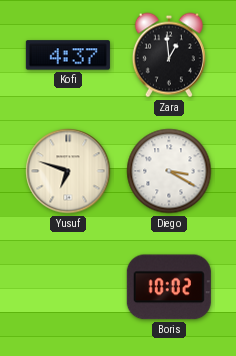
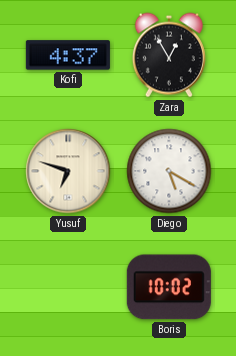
Zara: 12:59 -> 12:55 (169, 55)
Diego: 3:20 -> 5:20 (169, 171)
